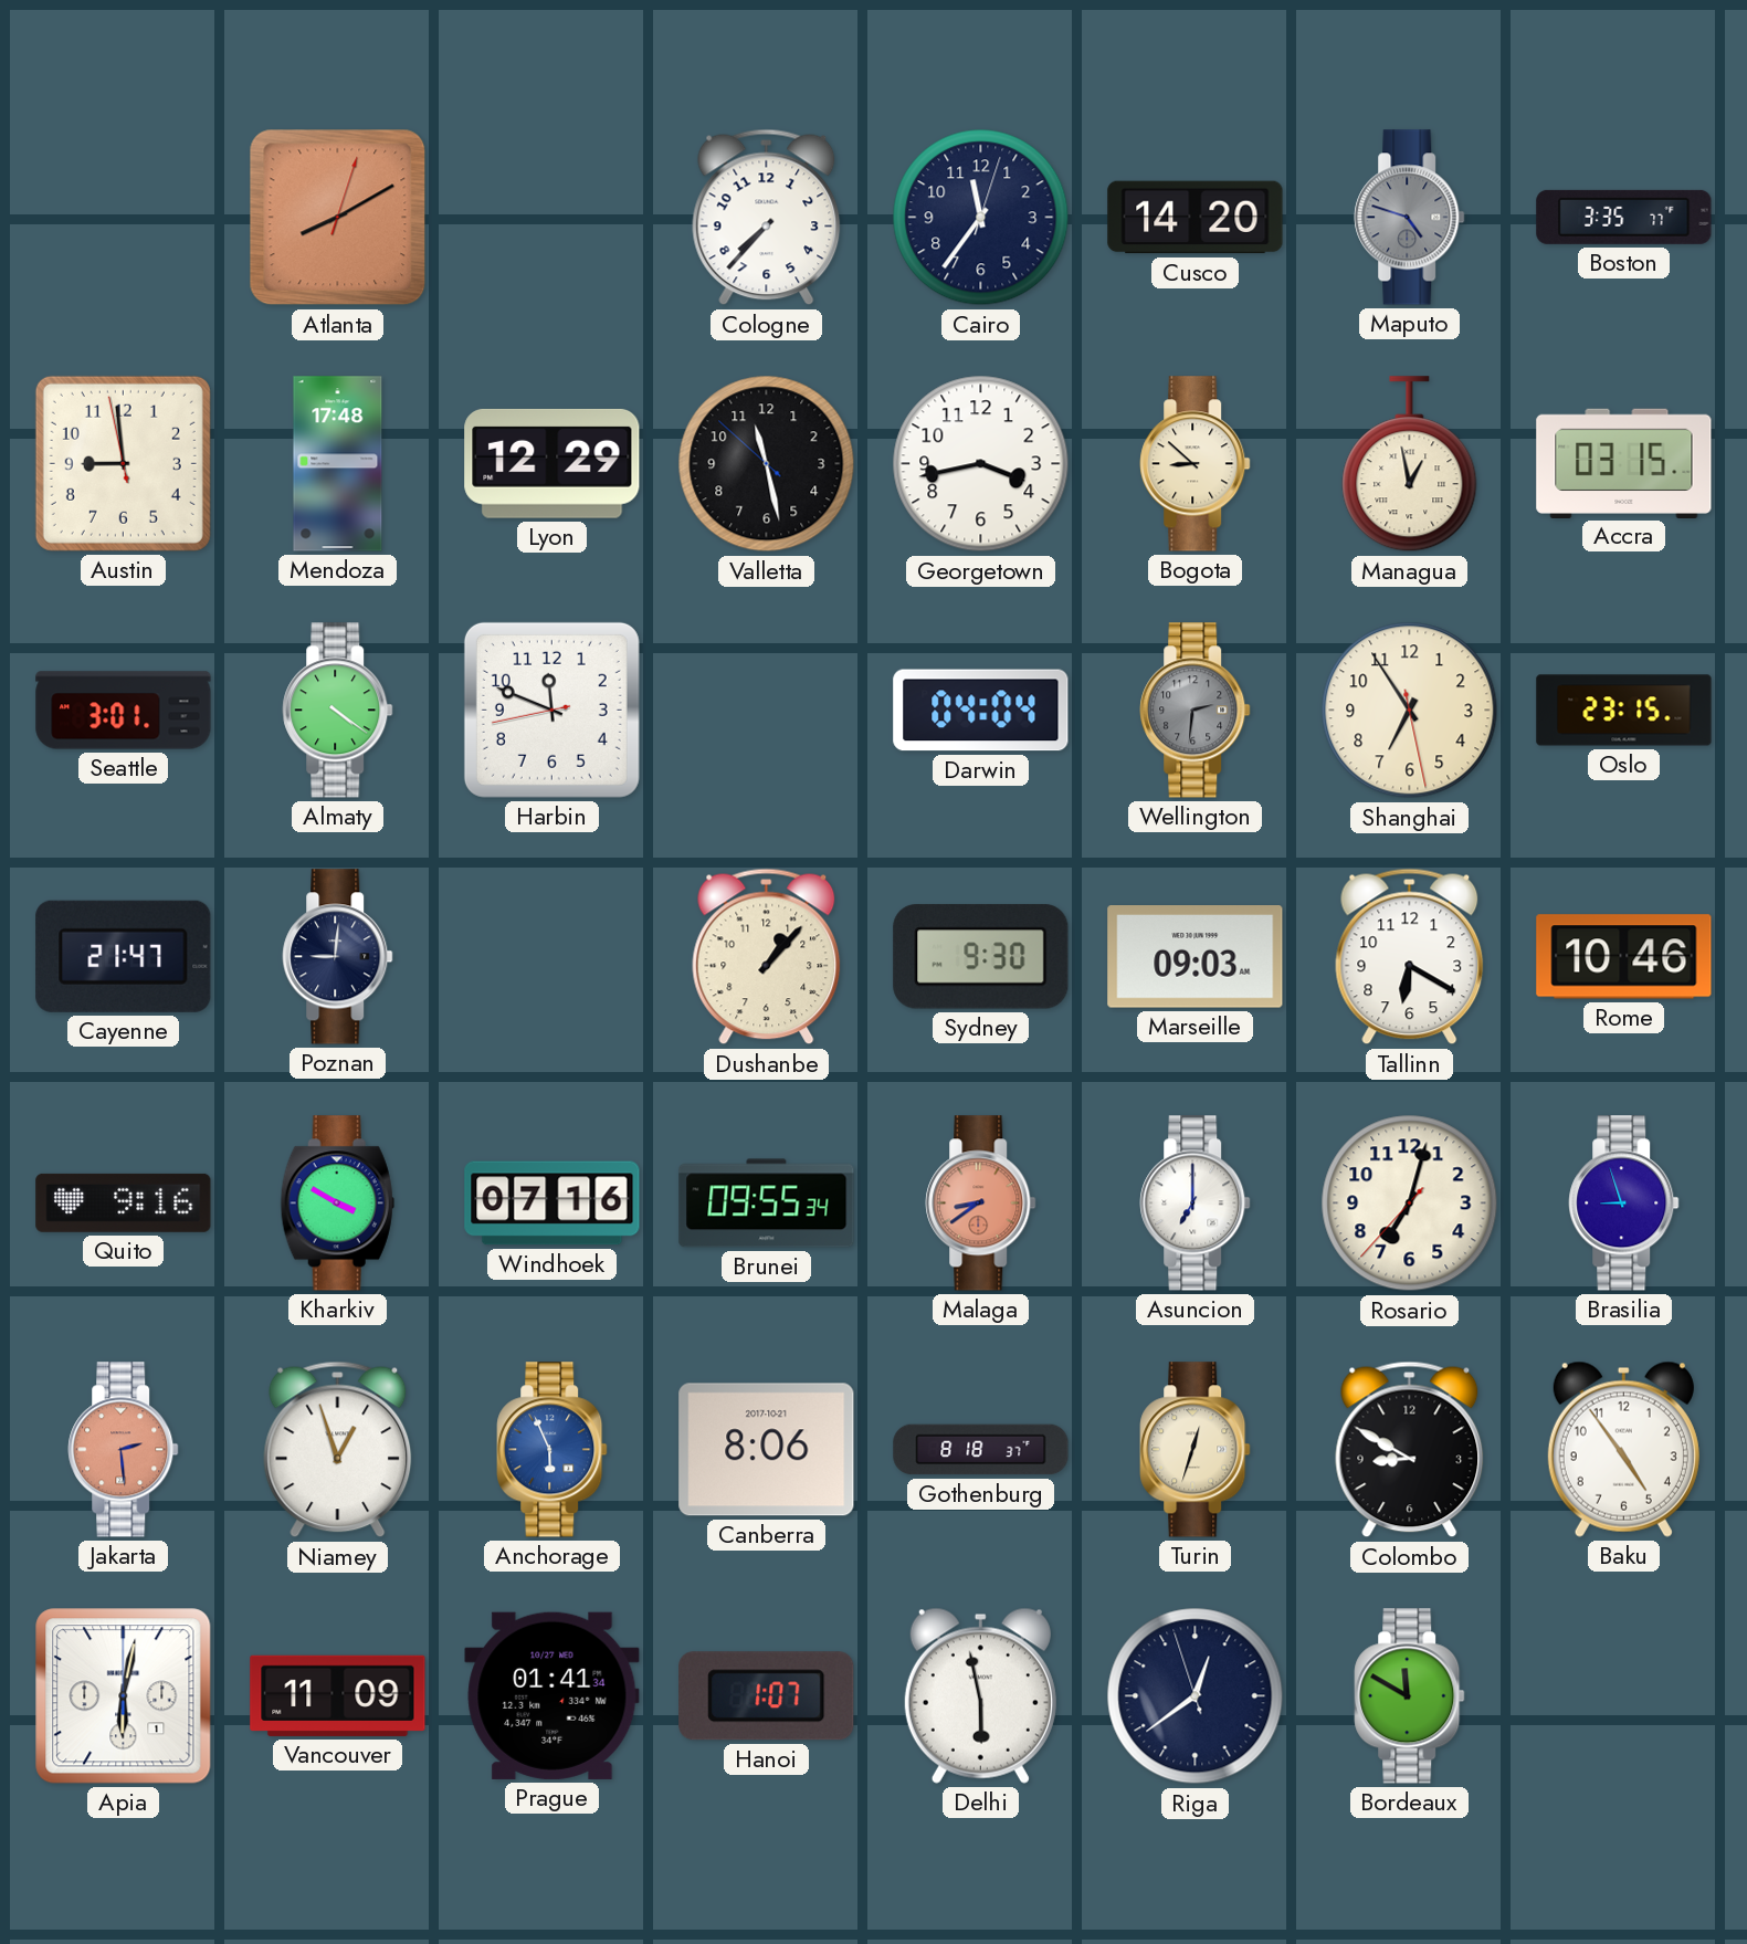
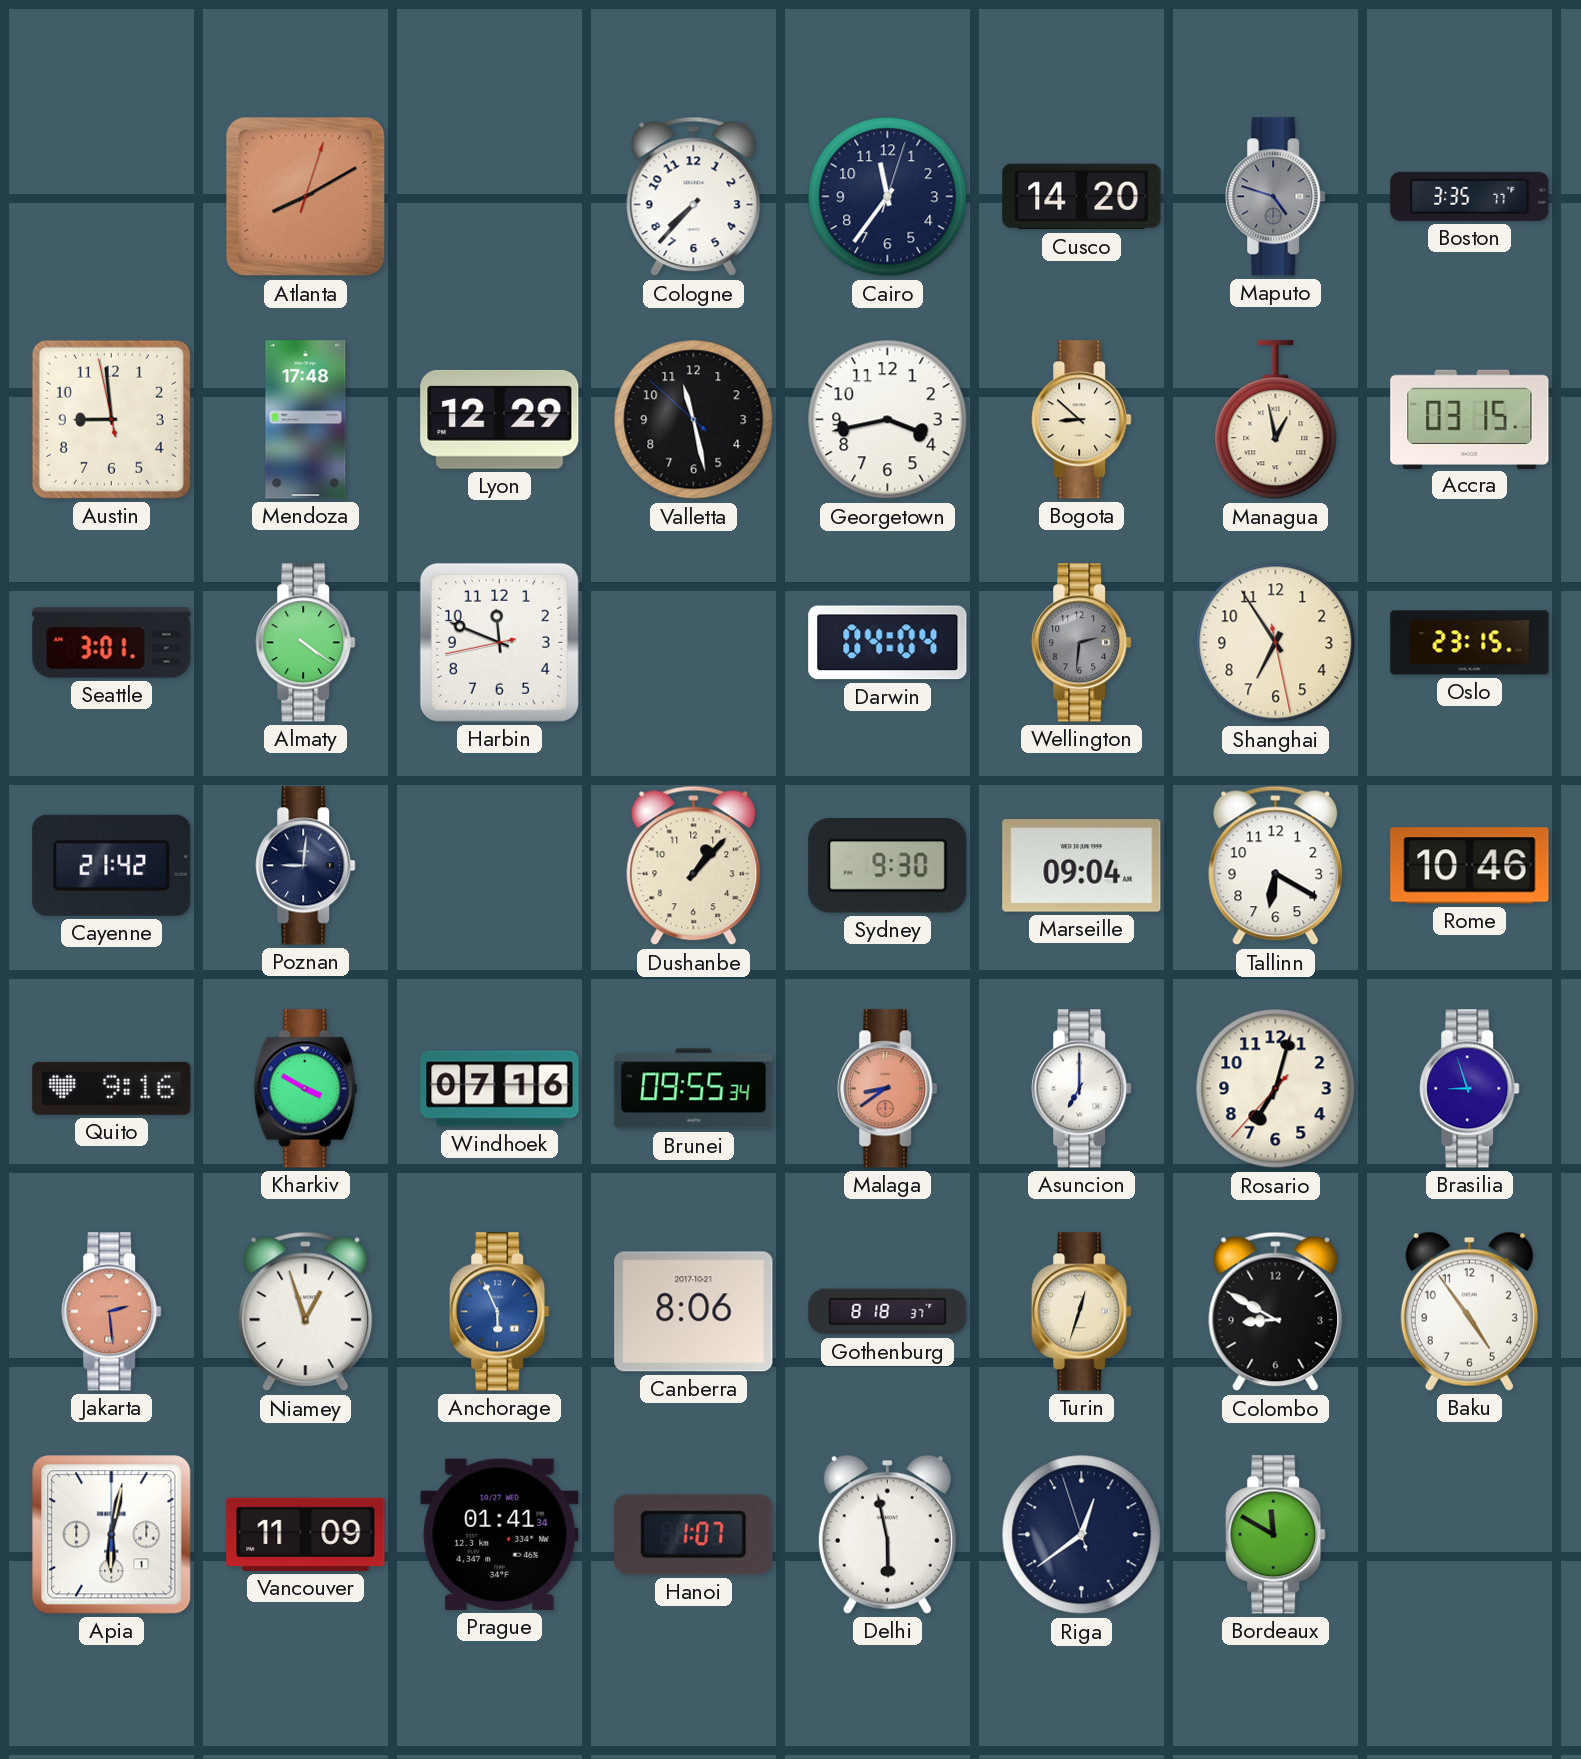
Cayenne: 21:47 -> 21:42 (112, 865)
Marseille: 09:03 -> 09:04 (1082, 866)
